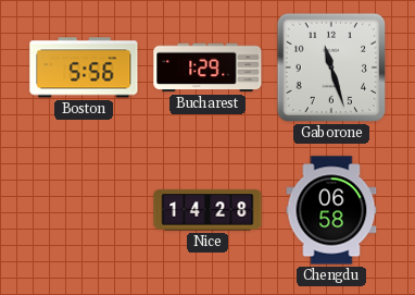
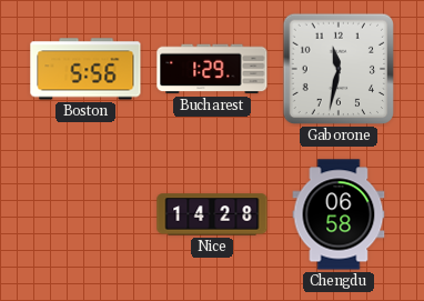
Gaborone: 11:27 -> 11:32 (339, 69)
